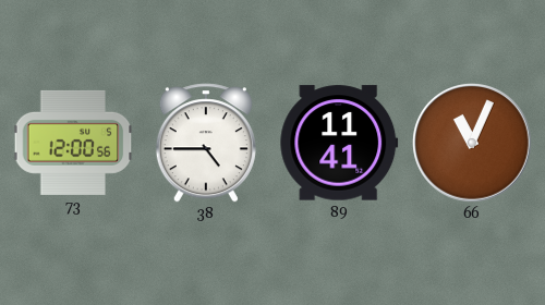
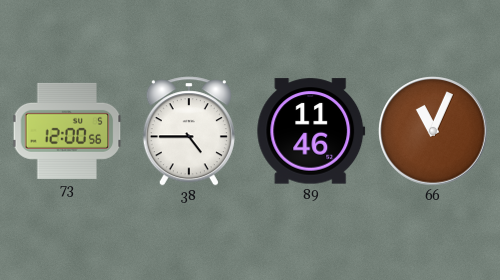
89: 11:41 -> 11:46 (311, 131)
